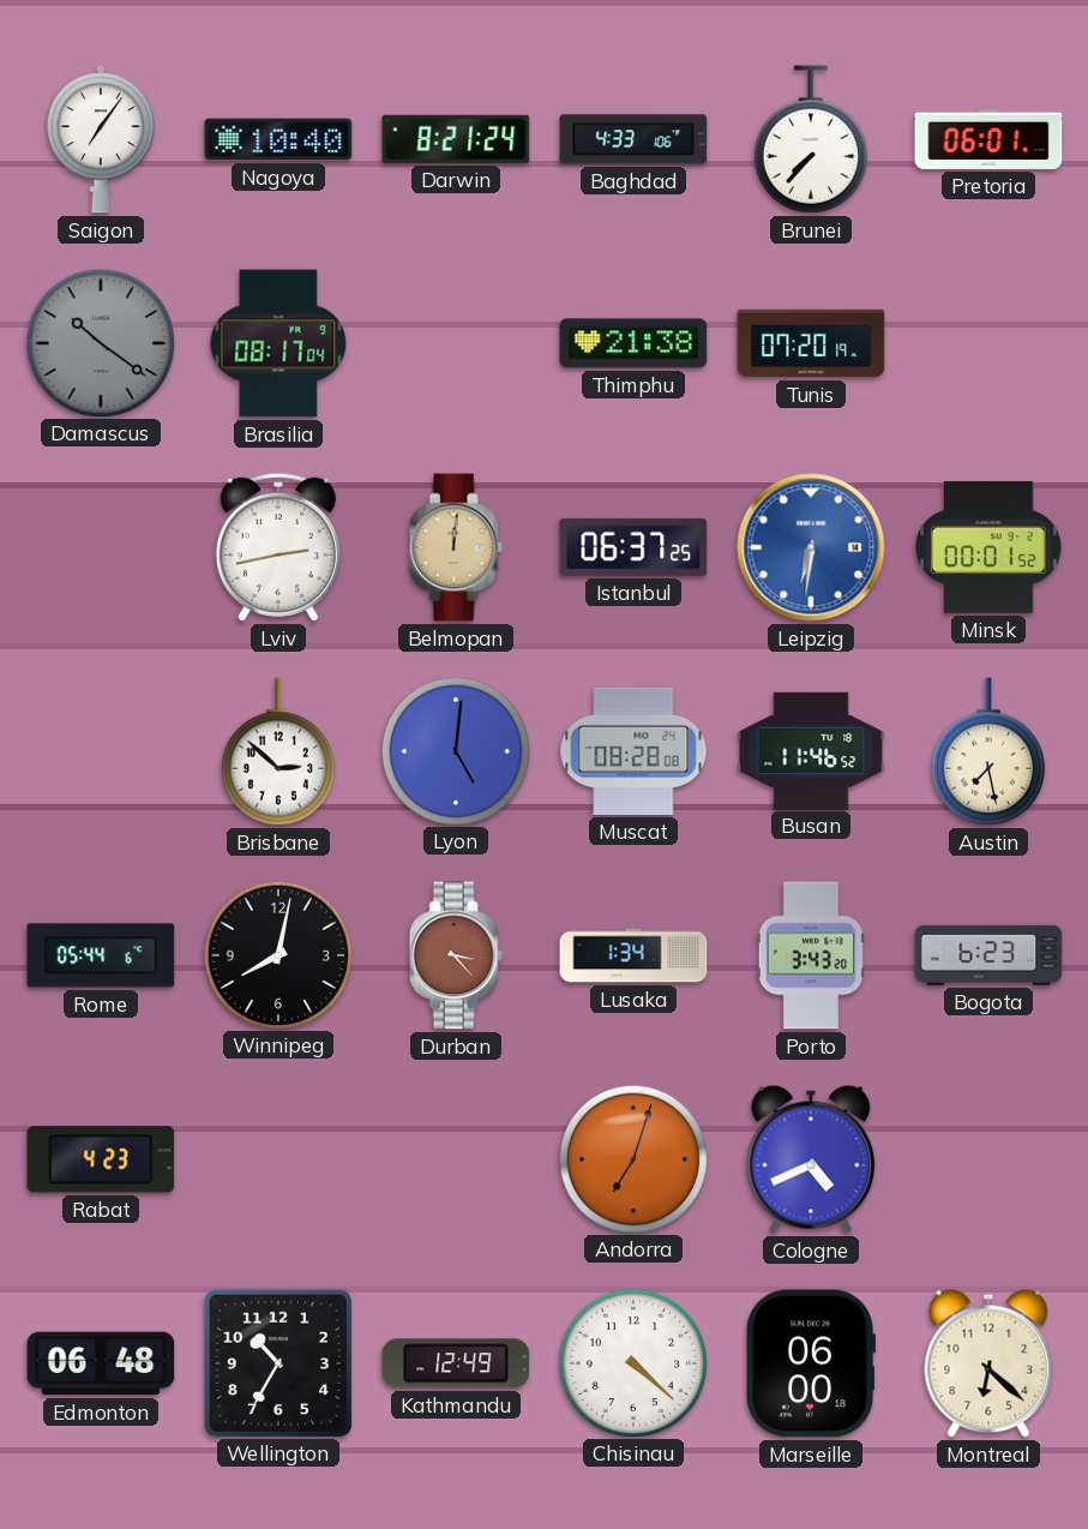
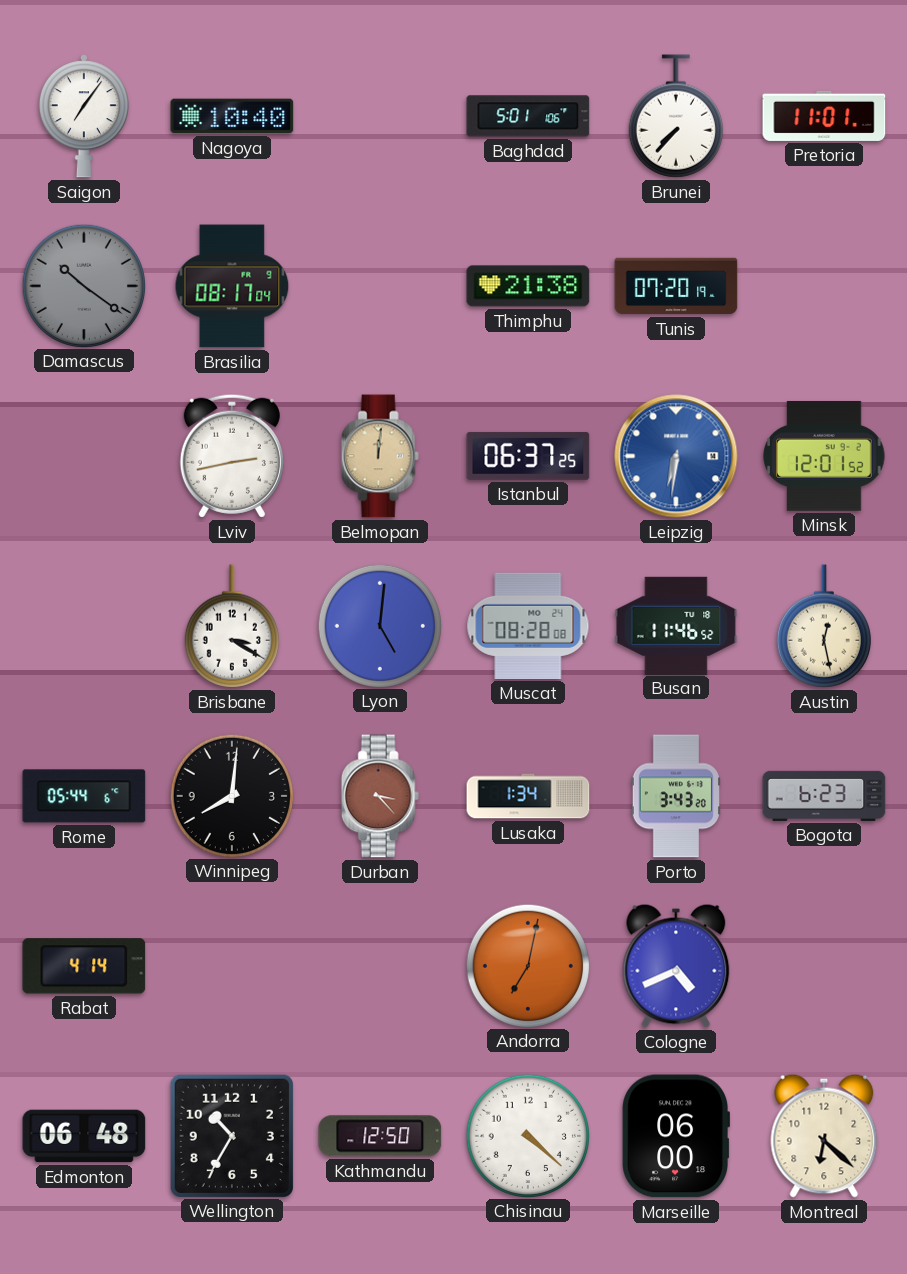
Darwin: 8:21 -> none (456, 139)
Baghdad: 4:33 -> 5:01 (528, 116)
Pretoria: 06:01 -> 11:01 (824, 116)
Minsk: 00:01 -> 12:01 (824, 456)
Brisbane: 2:52 -> 3:20 (232, 626)
Austin: 7:28 -> 12:28 (824, 626)
Winnipeg: 8:02 -> 8:01 (231, 795)
Rabat: 4:23 -> 4:14 (84, 966)
Andorra: 7:03 -> 7:02 (527, 965)
Kathmandu: 12:49 -> 12:50 (380, 1136)
